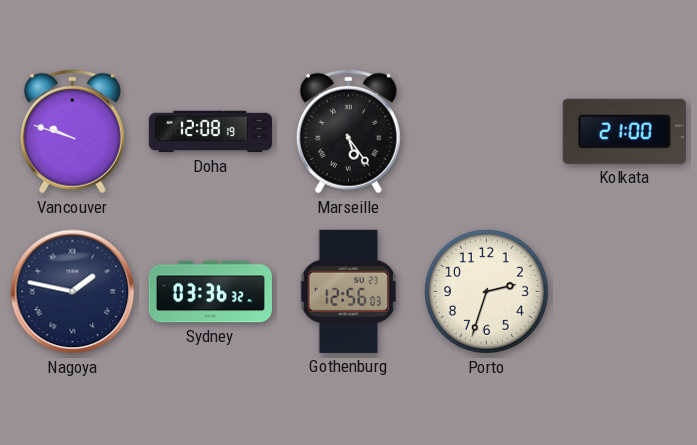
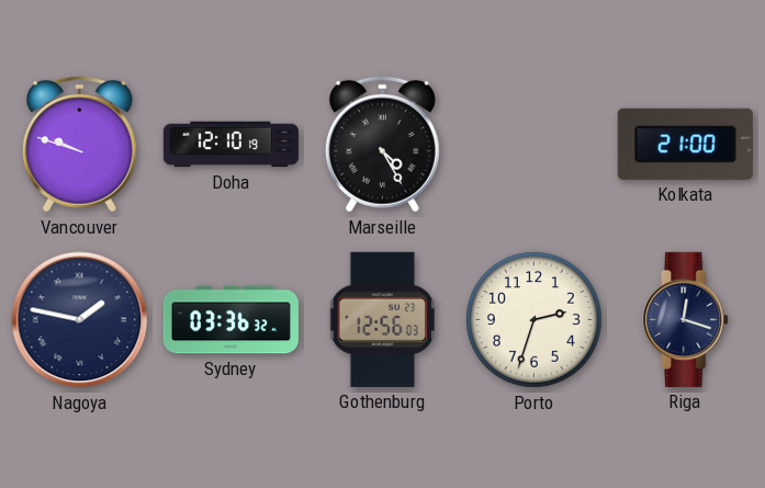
Doha: 12:08 -> 12:10 (230, 145)
Marseille: 5:24 -> 4:25 (382, 144)
Riga: none -> 12:18 (686, 319)
